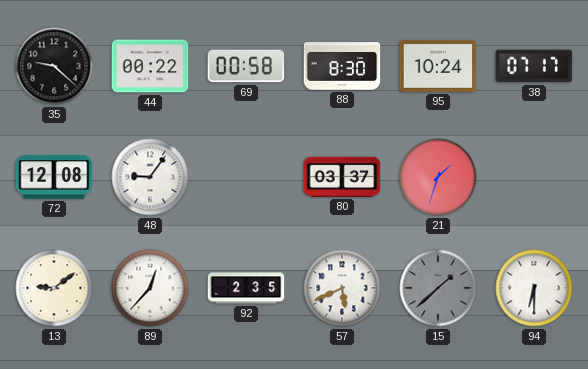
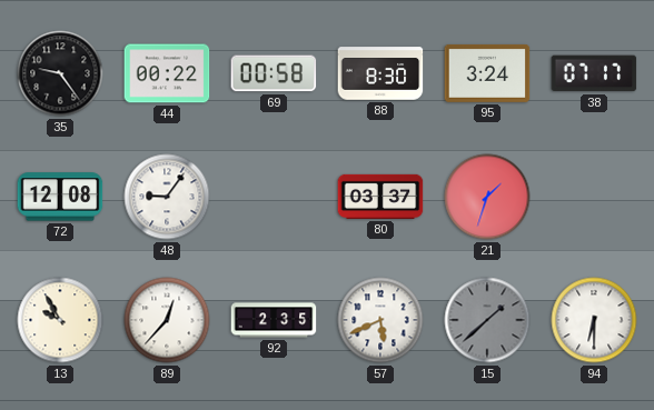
35: 9:22 -> 9:24 (60, 73)
95: 10:24 -> 3:24 (487, 73)
13: 9:09 -> 9:55 (60, 320)
